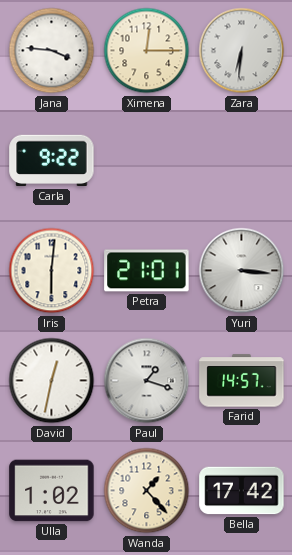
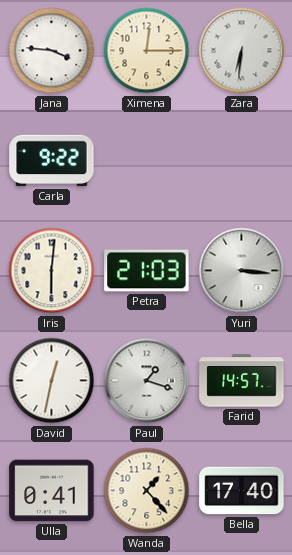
Petra: 21:01 -> 21:03 (147, 271)
Ulla: 1:02 -> 0:41 (52, 491)
Bella: 17:42 -> 17:40 (242, 491)
